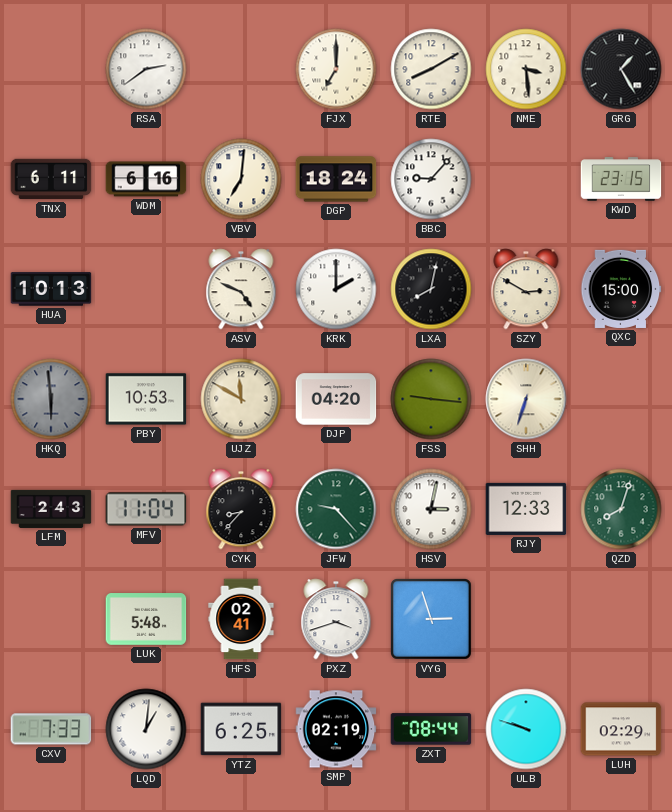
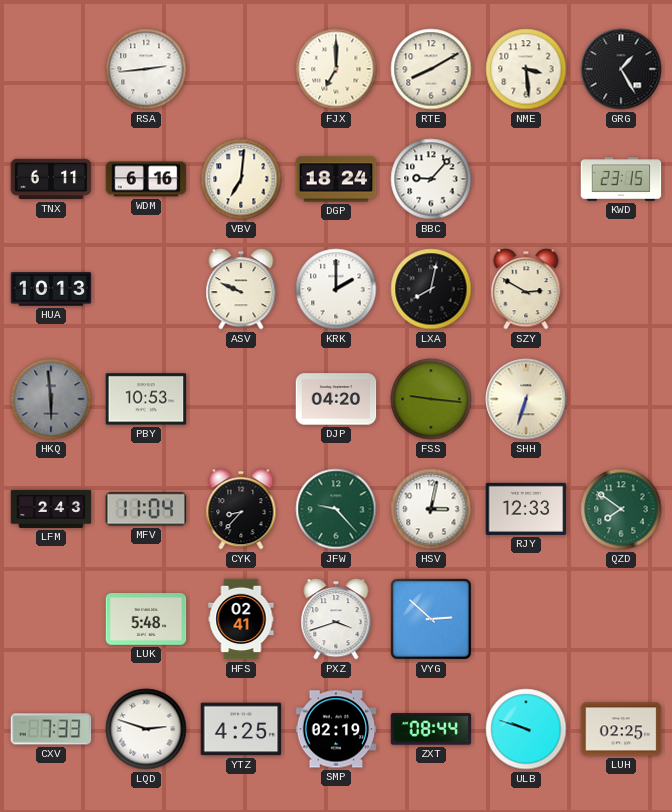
RSA: 2:39 -> 2:44 (146, 69)
ASV: 4:49 -> 9:49 (241, 289)
QXC: 15:00 -> none (621, 289)
UJZ: 11:50 -> none (241, 399)
QZD: 8:03 -> 7:51 (621, 509)
VYG: 2:57 -> 2:52 (432, 620)
LQD: 1:01 -> 2:48 (146, 729)
YTZ: 6:25 -> 4:25 (241, 729)
LUH: 02:29 -> 02:25 (621, 729)
